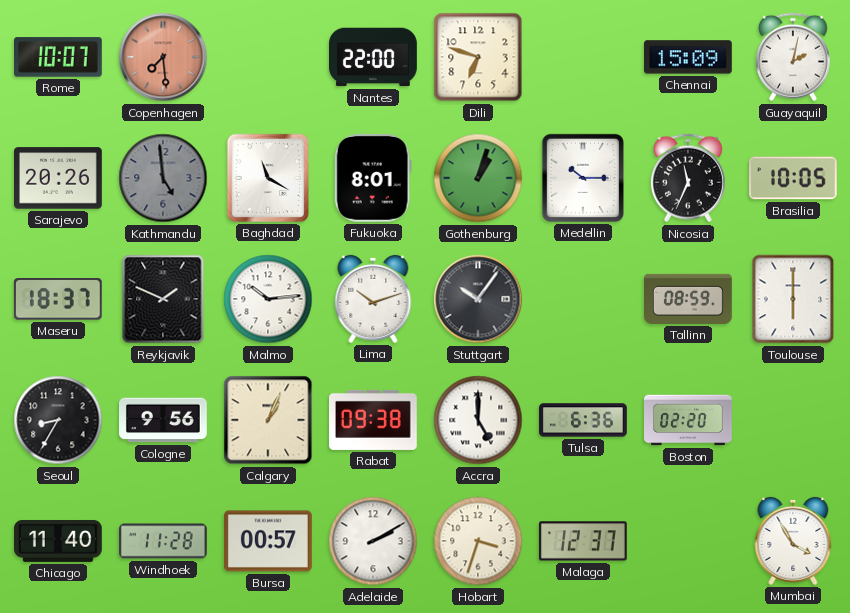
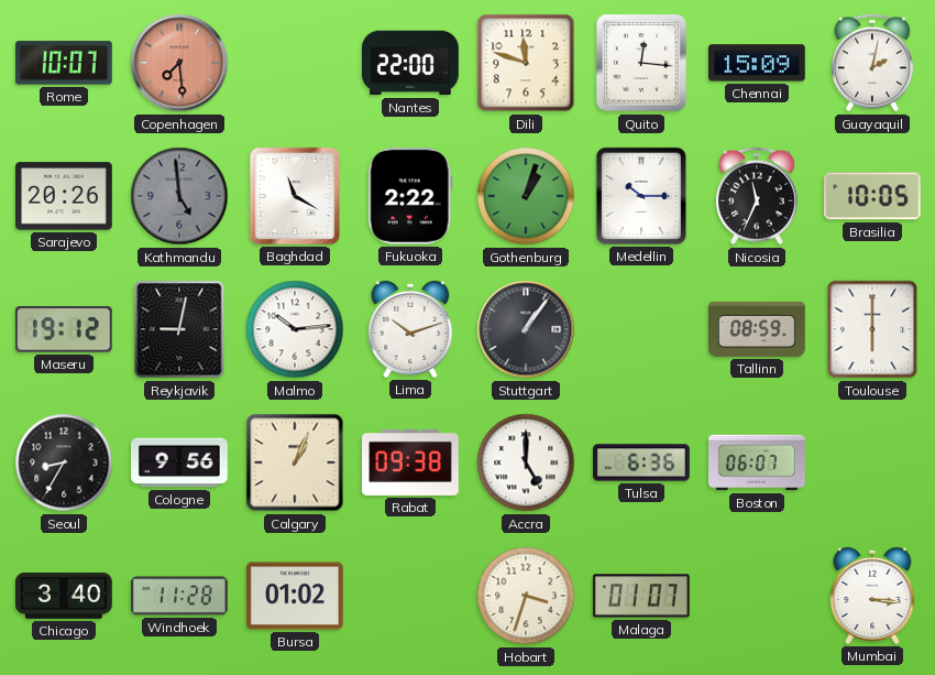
Dili: 6:48 -> 11:48 (526, 63)
Quito: none -> 12:16 (641, 63)
Fukuoka: 8:01 -> 2:22 (410, 196)
Maseru: 18:37 -> 19:12 (64, 329)
Reykjavik: 1:49 -> 9:02 (179, 329)
Stuttgart: 10:06 -> 1:06 (526, 329)
Boston: 02:20 -> 06:07 (758, 462)
Chicago: 11:40 -> 3:40 (65, 596)
Bursa: 00:57 -> 01:02 (296, 596)
Adelaide: 2:10 -> none (373, 541)
Malaga: 12:37 -> 01:07 (641, 596)
Mumbai: 3:55 -> 3:16 (872, 596)
